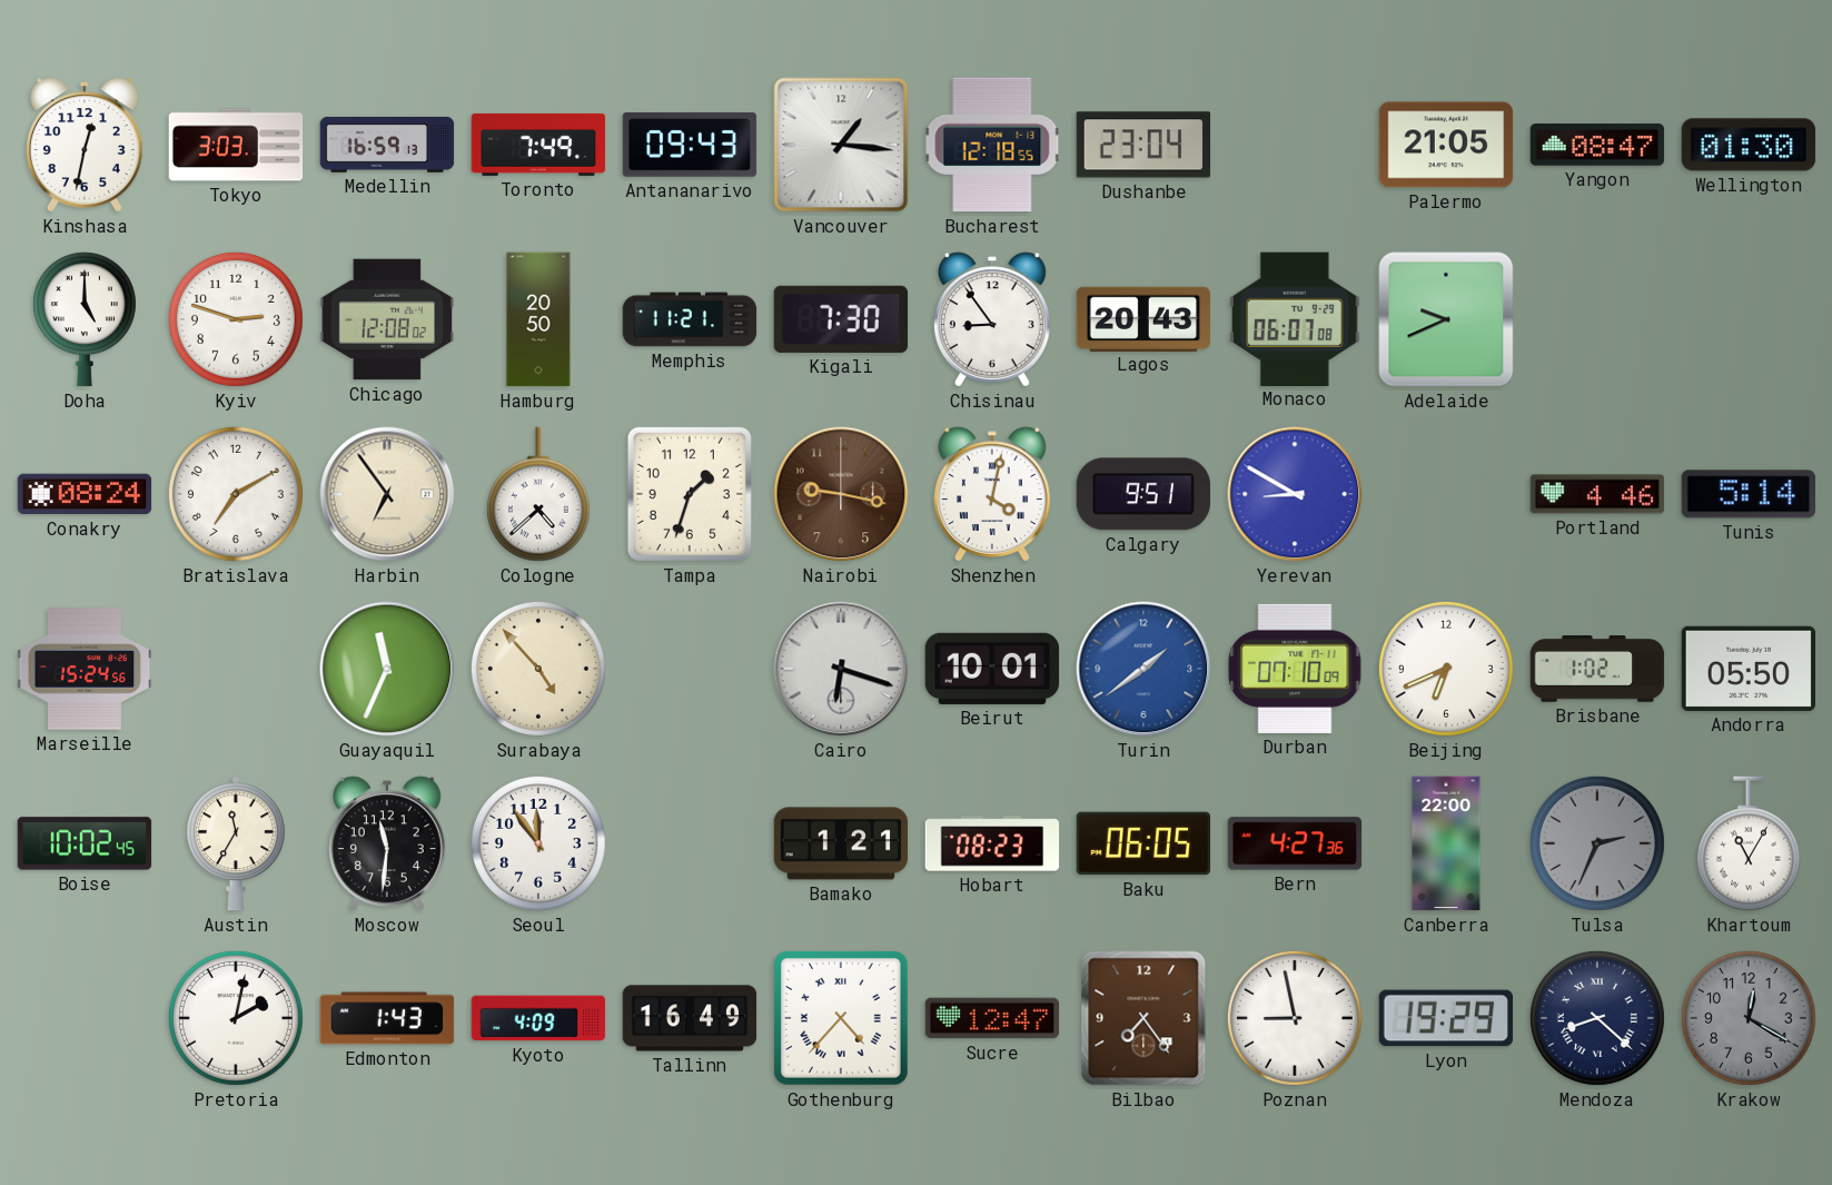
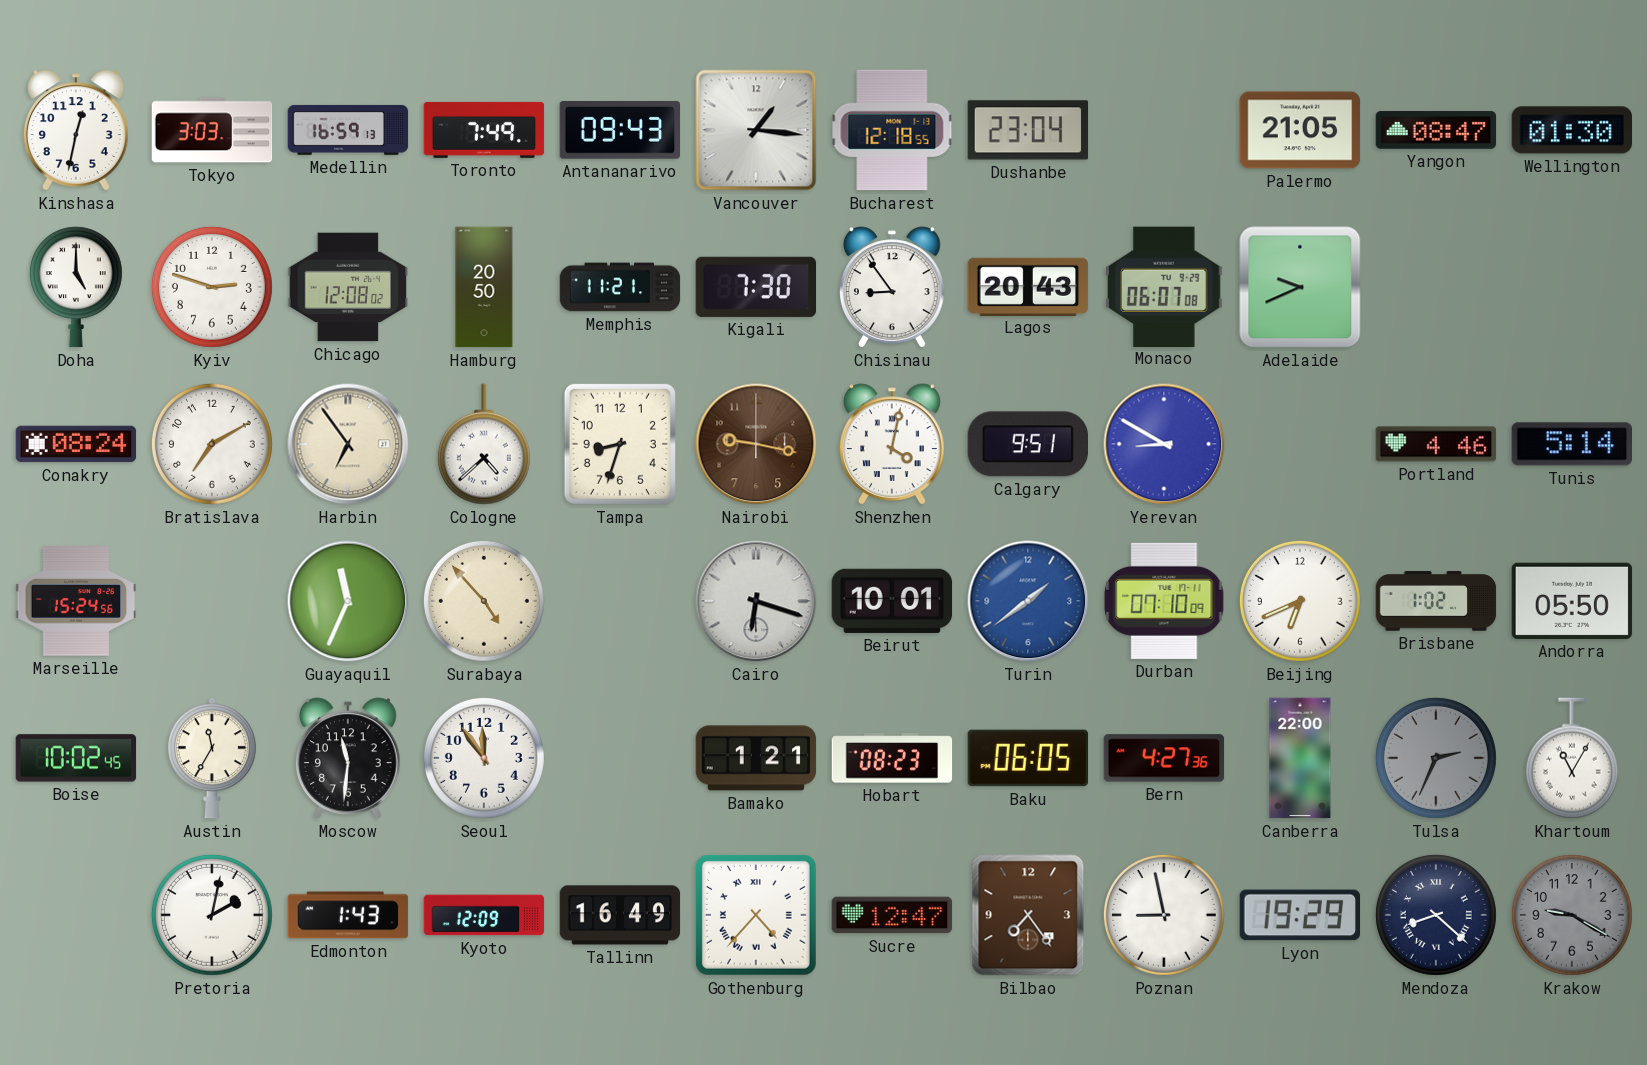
Tampa: 1:33 -> 8:33 (620, 444)
Kyoto: 4:09 -> 12:09 (484, 915)
Krakow: 12:20 -> 9:20 (1572, 915)
